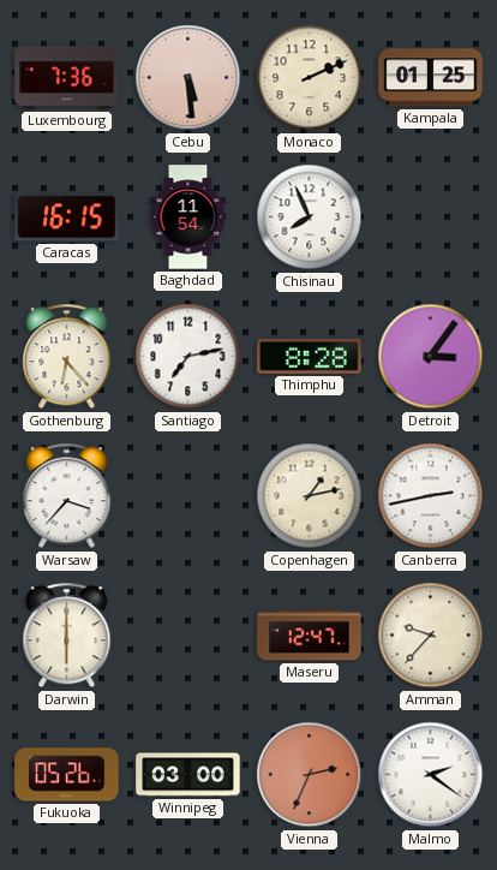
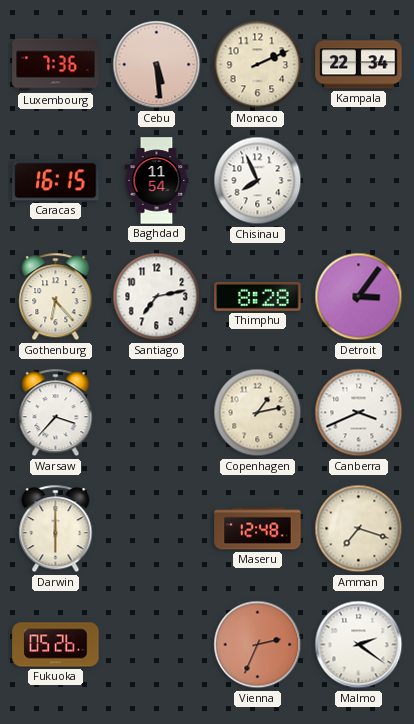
Kampala: 01:25 -> 22:34 (359, 65)
Canberra: 2:43 -> 3:41 (359, 413)
Maseru: 12:47 -> 12:48 (258, 529)
Amman: 9:37 -> 7:18 (359, 529)
Winnipeg: 03:00 -> none (188, 775)
